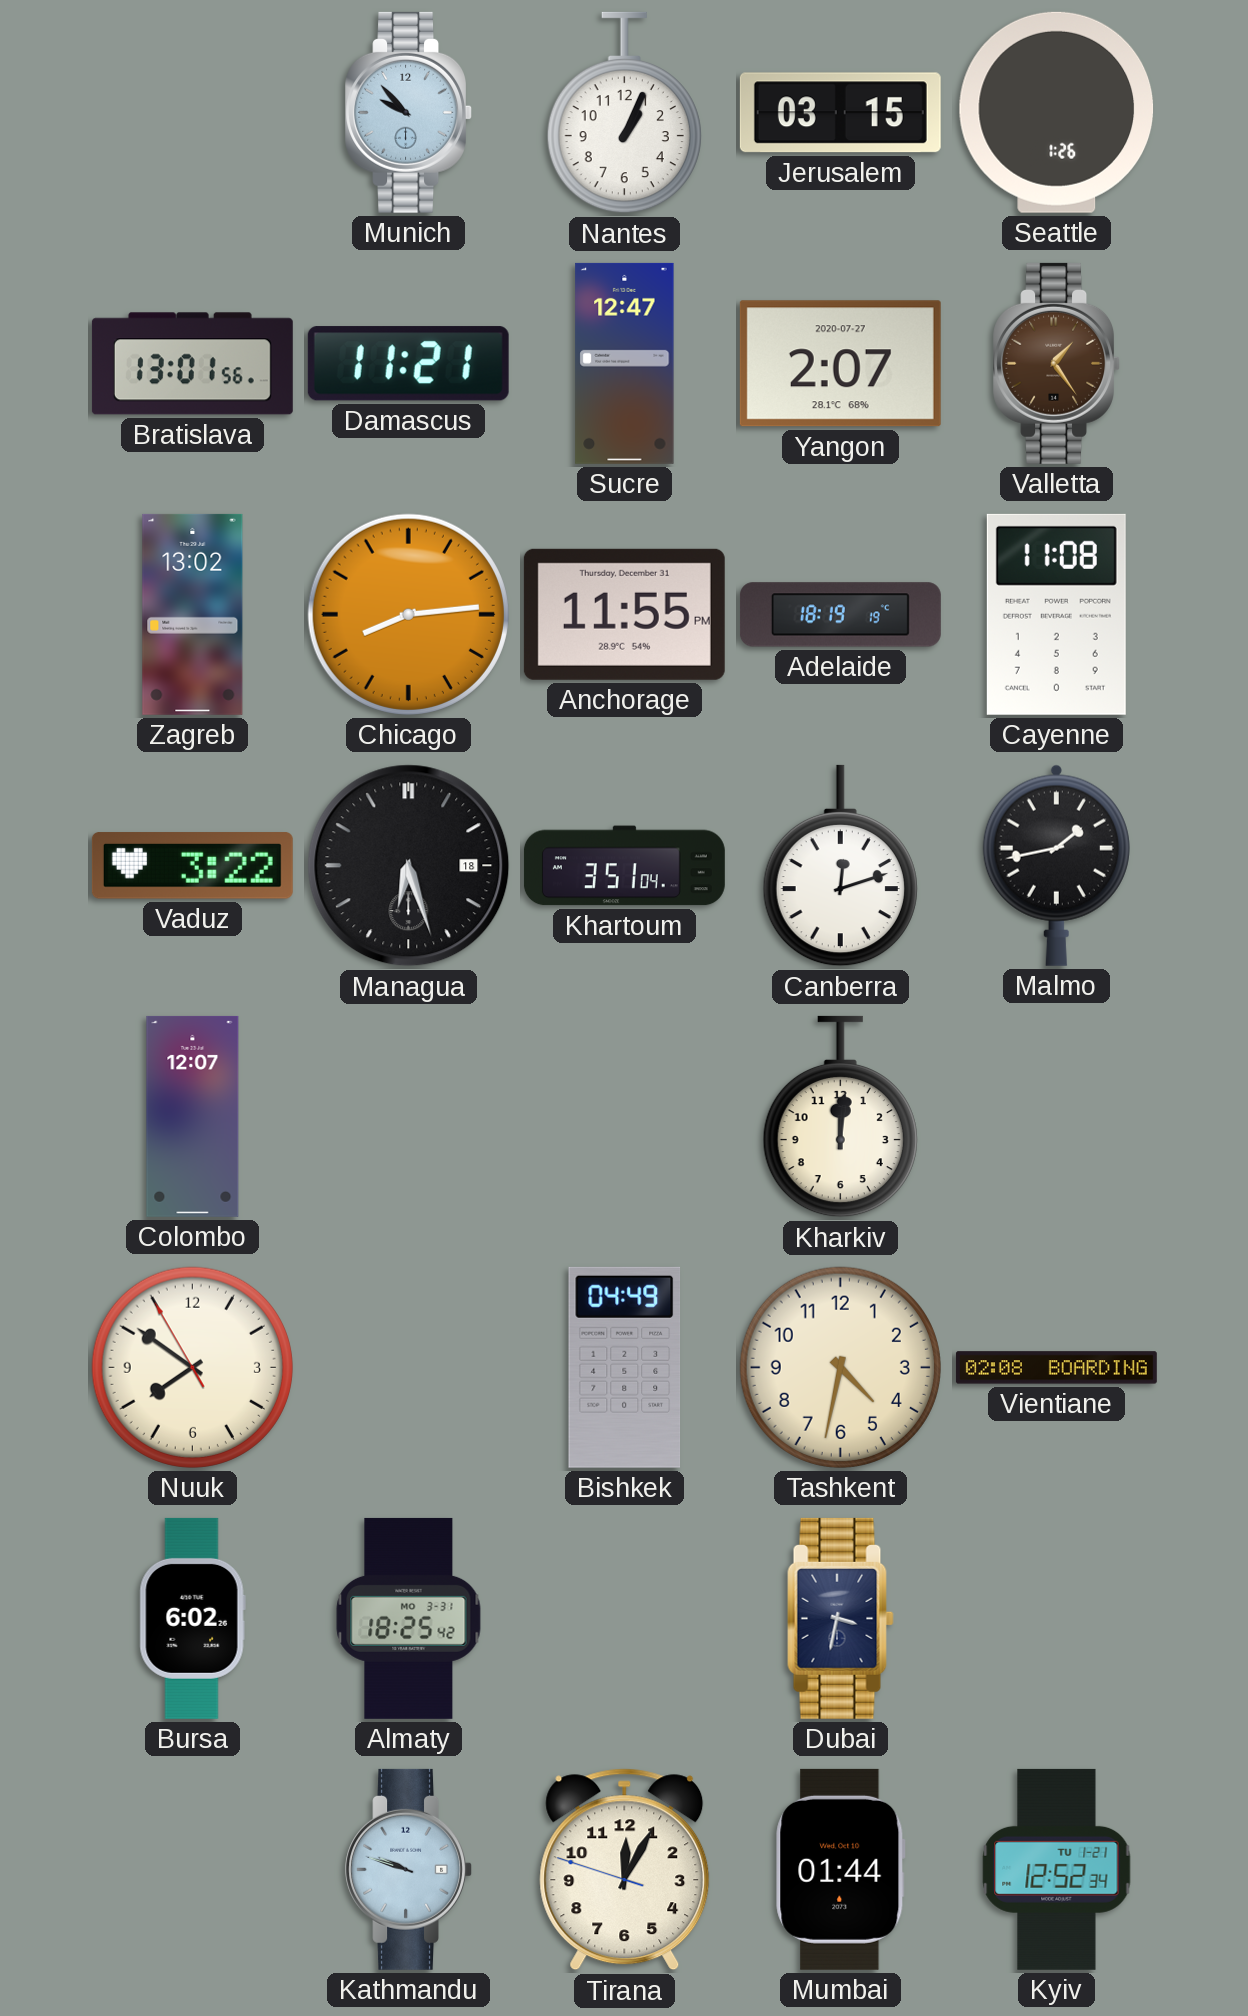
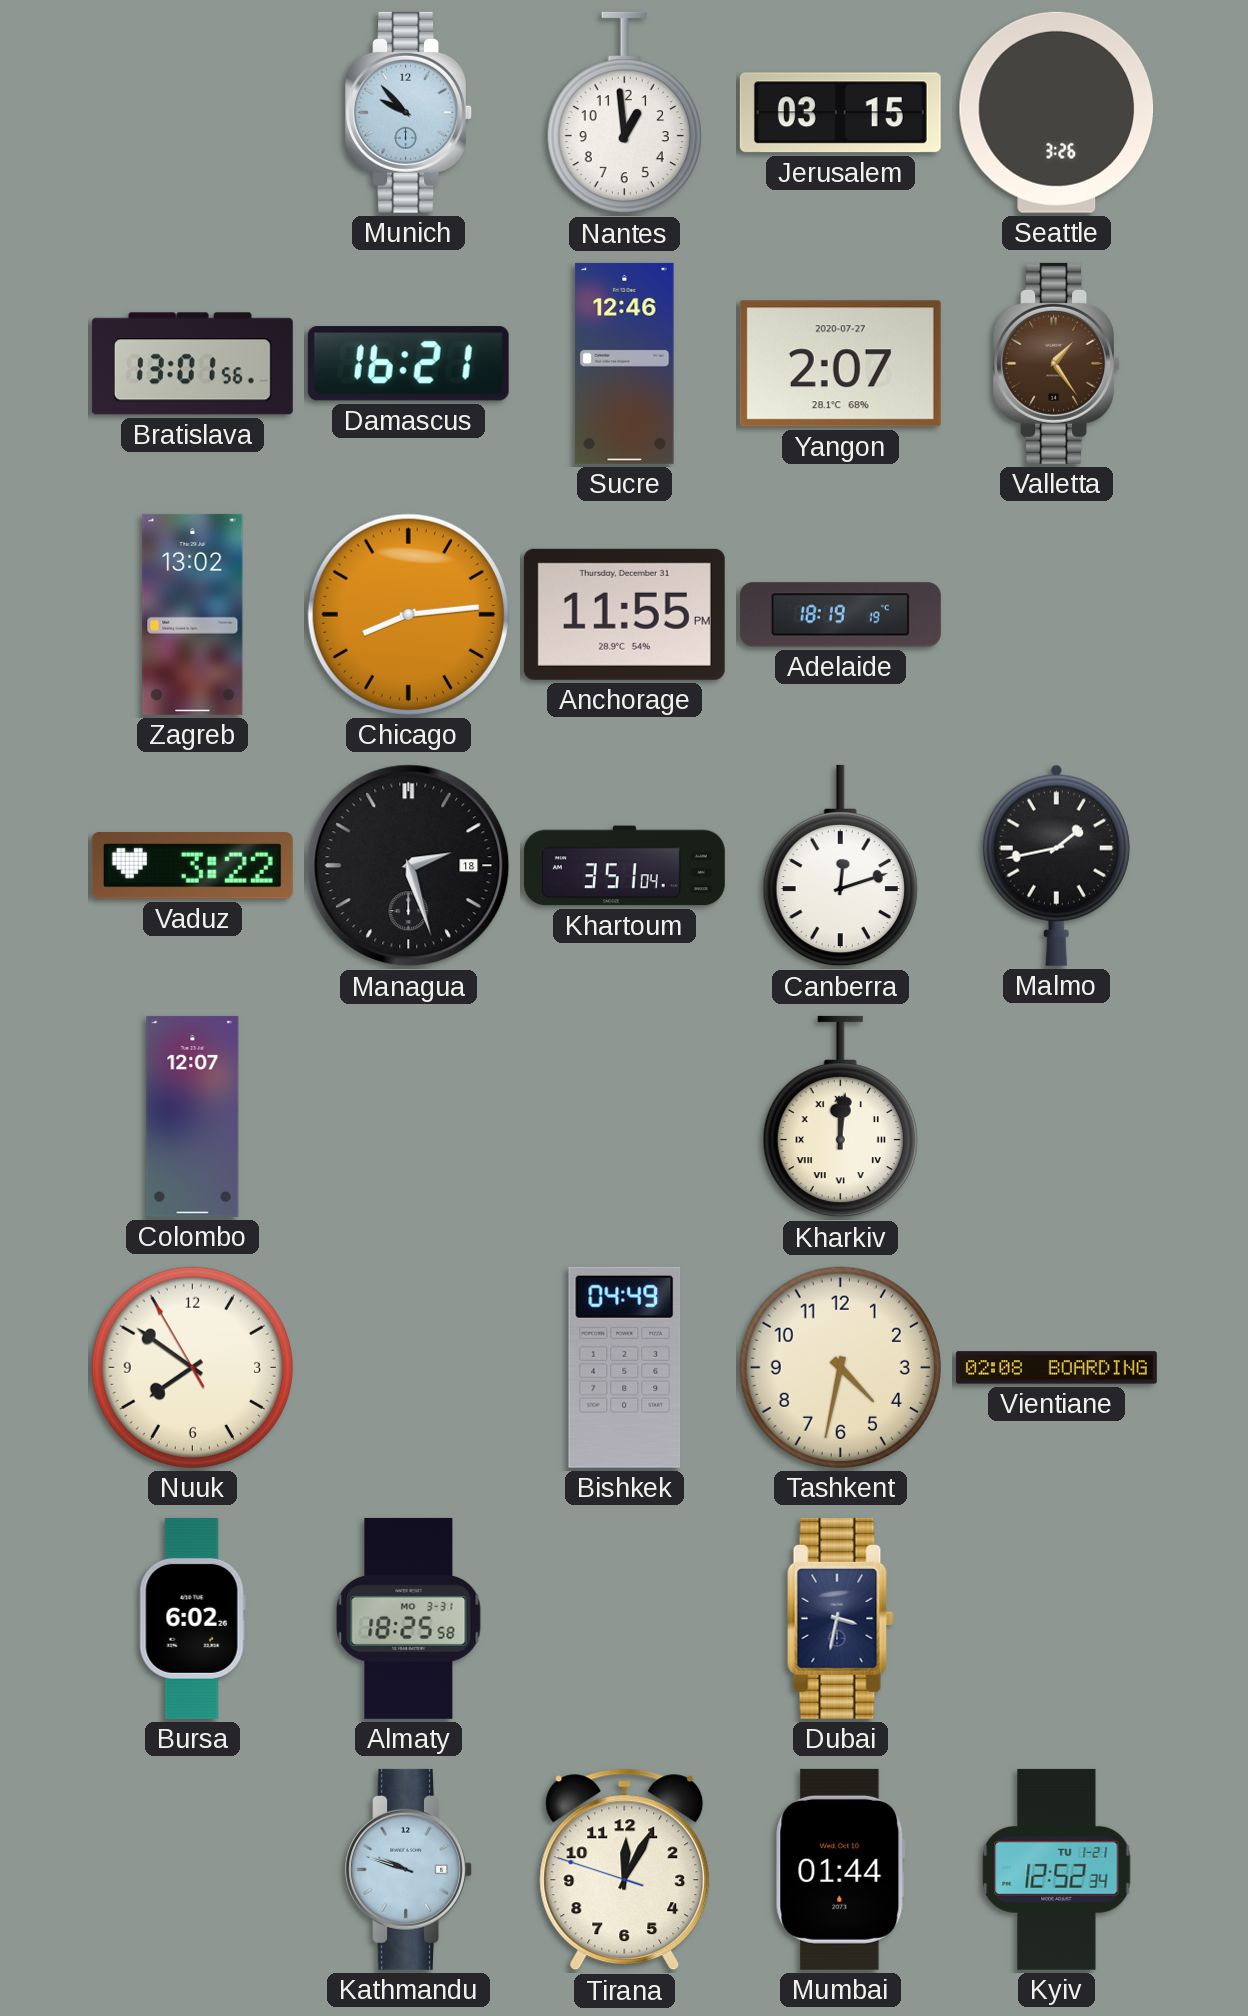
Nantes: 1:04 -> 12:59 (624, 113)
Seattle: 1:26 -> 3:26 (1057, 112)
Damascus: 11:21 -> 16:21 (408, 364)
Sucre: 12:47 -> 12:46 (625, 363)
Cayenne: 11:08 -> none (1056, 614)
Managua: 6:27 -> 2:27 (409, 866)
Kharkiv numerals: Arabic -> Roman (840, 1117)
Almaty: 18:25:42 -> 18:25:58 (409, 1618)
